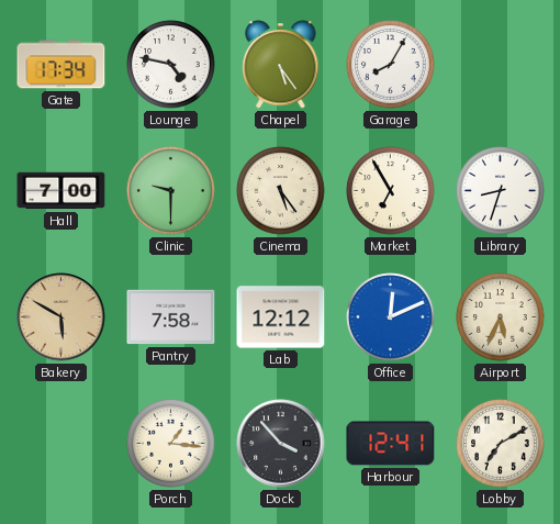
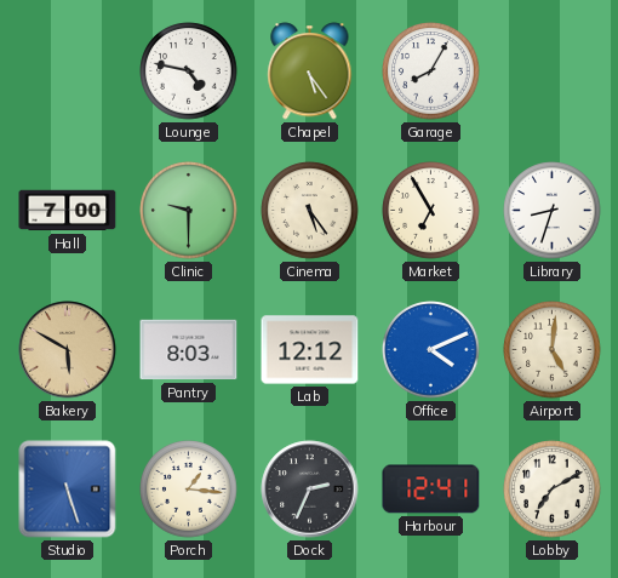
Gate: 17:34 -> none (61, 65)
Pantry: 7:58 -> 8:03 (189, 350)
Office: 12:11 -> 4:11 (431, 350)
Airport: 5:34 -> 5:01 (553, 350)
Studio: none -> 5:27 (68, 490)
Dock: 3:53 -> 2:34 (310, 490)
